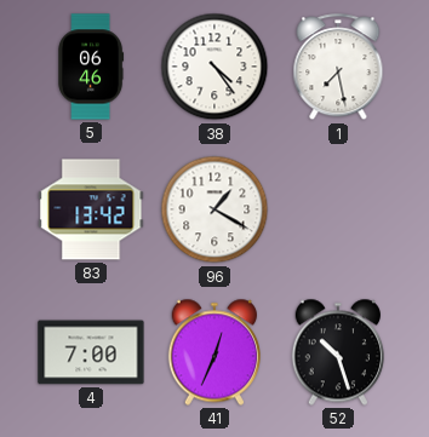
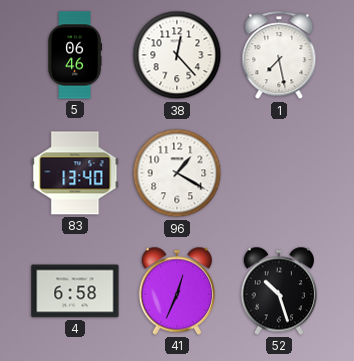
38: 4:24 -> 12:23 (177, 55)
83: 13:42 -> 13:40 (75, 173)
4: 7:00 -> 6:58 (75, 291)
